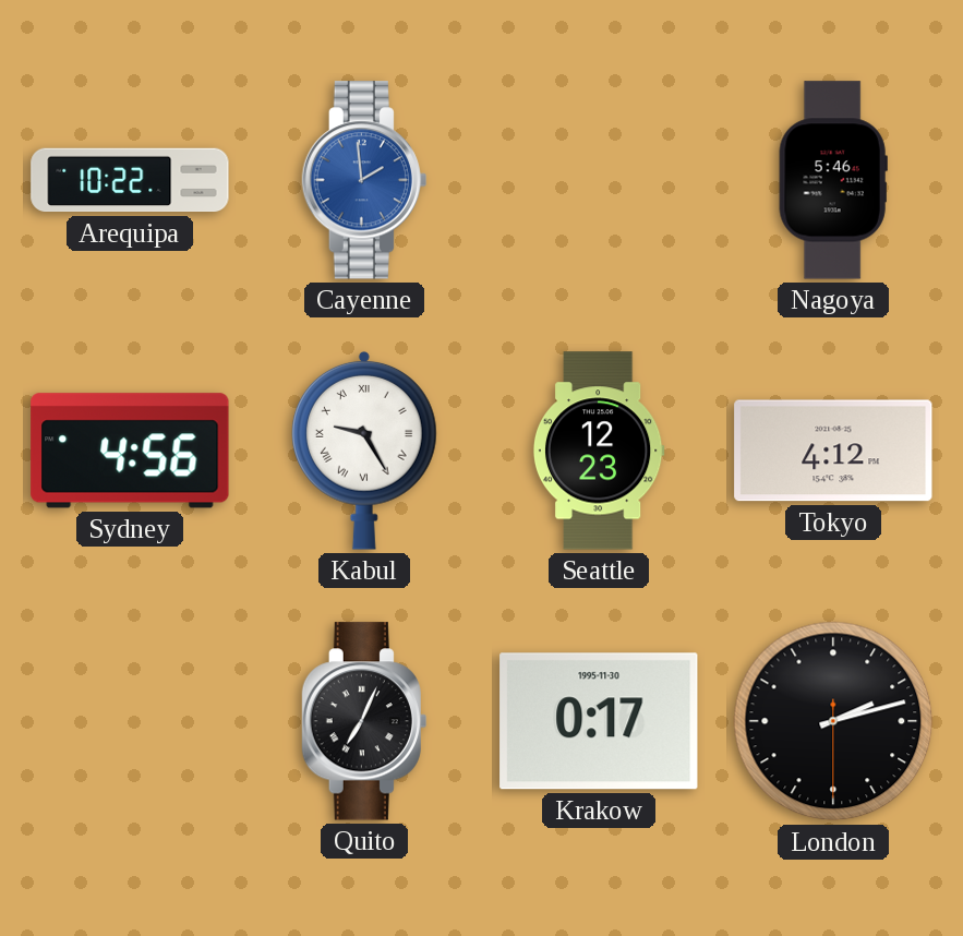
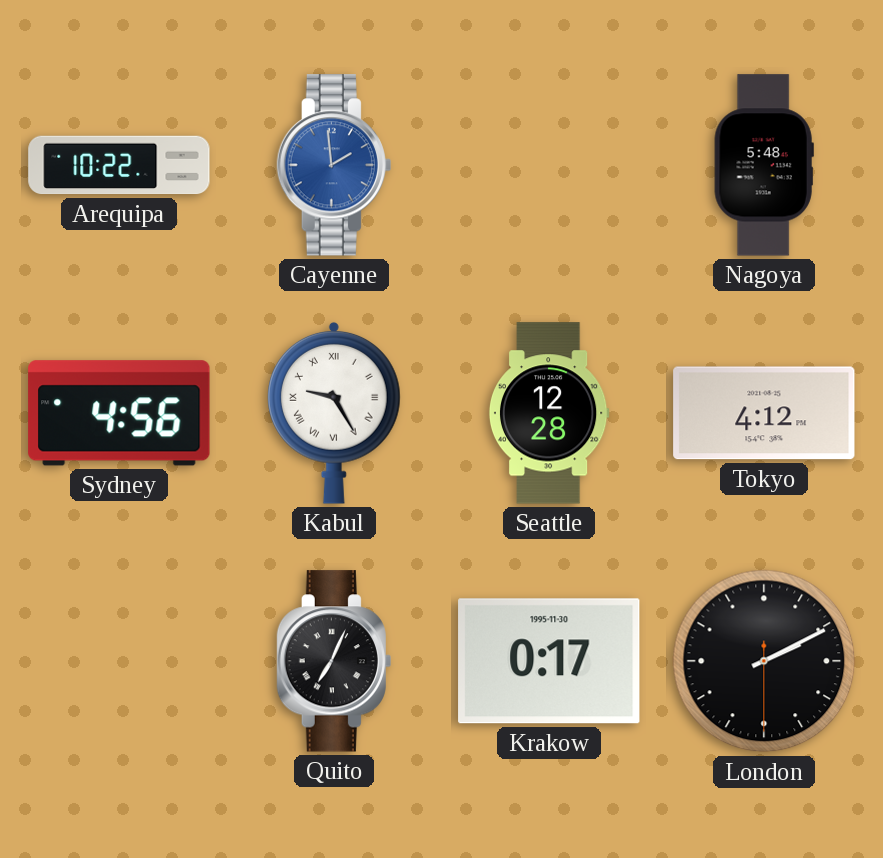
Nagoya: 5:46 -> 5:48 (764, 165)
Seattle: 12:23 -> 12:28 (549, 413)
London: 2:12 -> 2:10 (764, 661)
